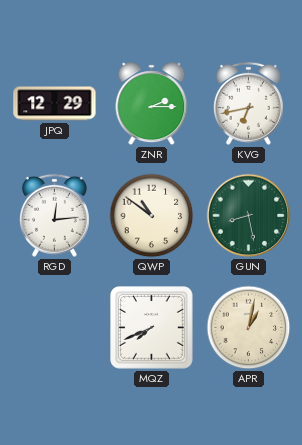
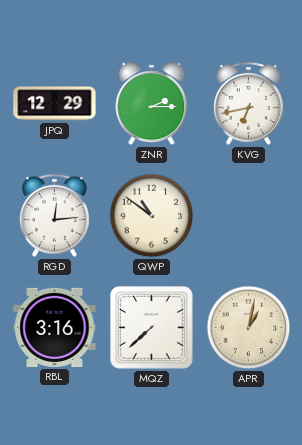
GUN: 8:28 -> none (249, 216)
RBL: none -> 3:16 (55, 327)
MQZ: 7:41 -> 7:38 (152, 328)
